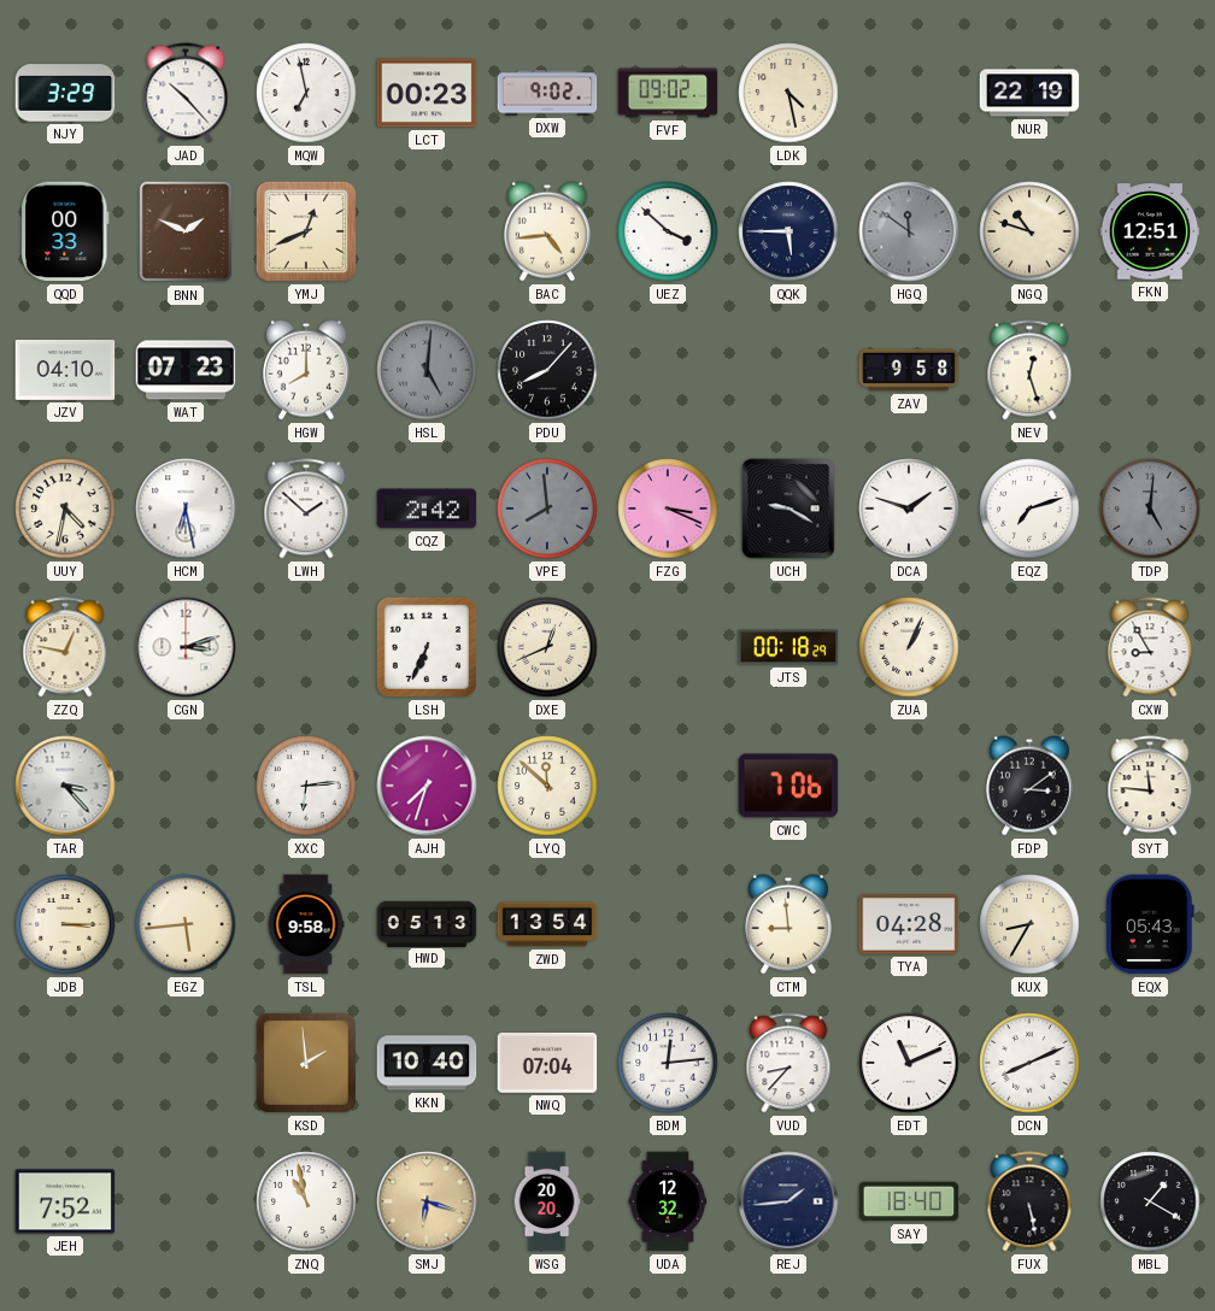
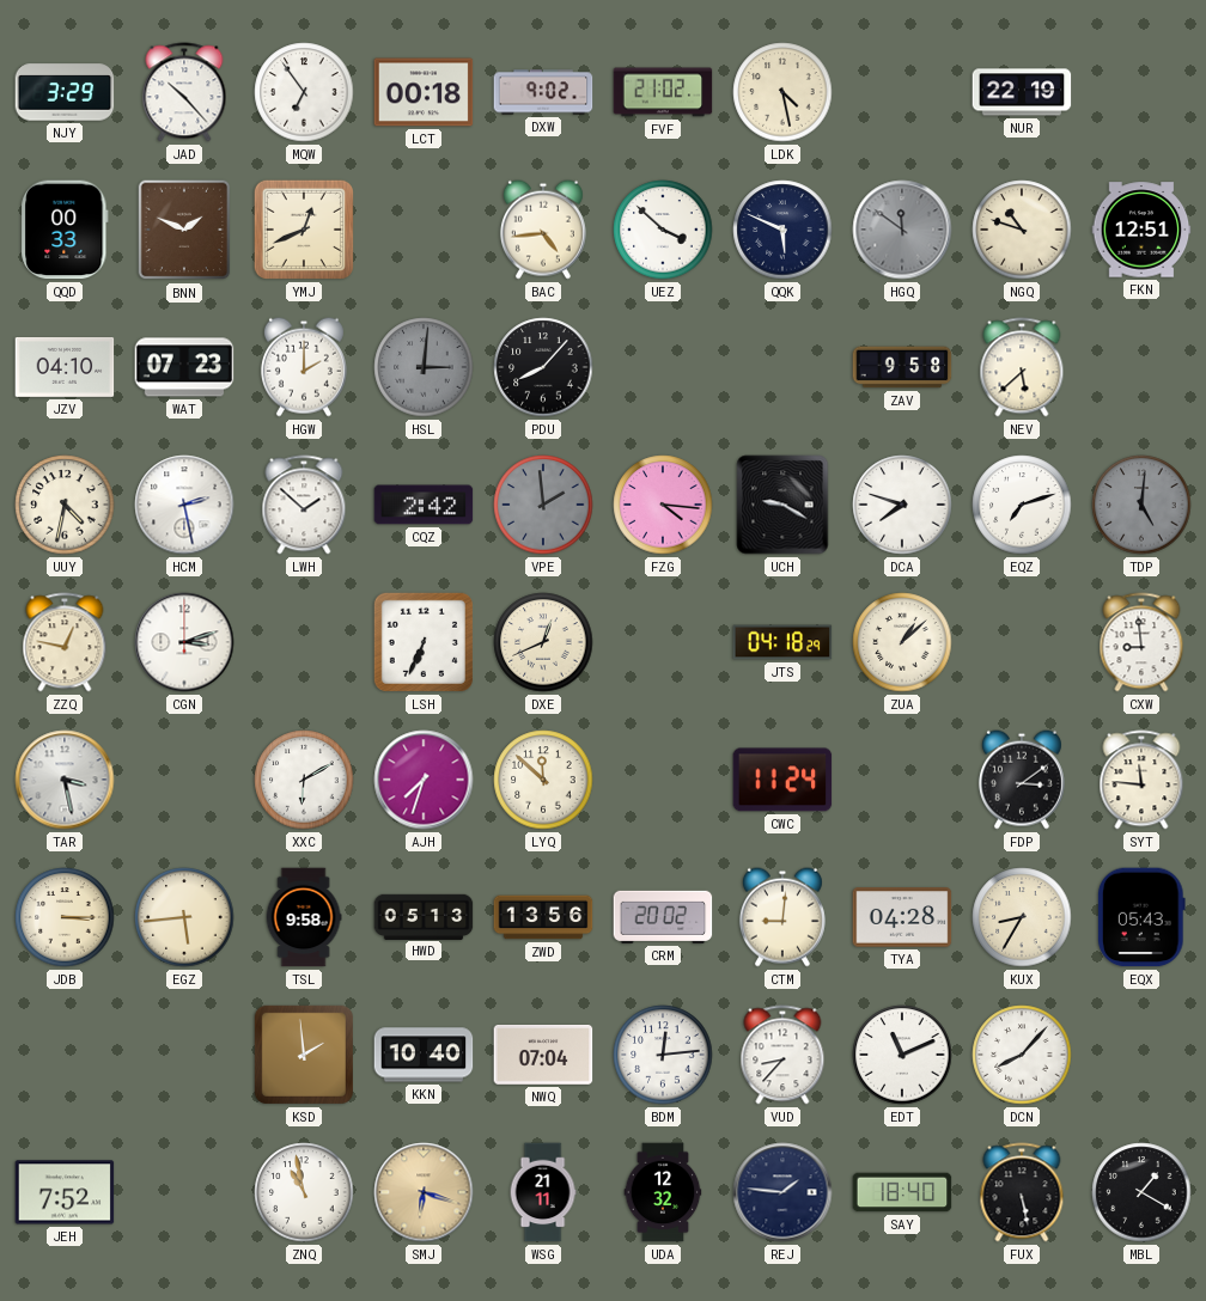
MQW: 6:58 -> 6:54 (304, 92)
LCT: 00:23 -> 00:18 (424, 92)
FVF: 09:02 -> 21:02 (663, 92)
QQK: 5:45 -> 5:49 (782, 230)
HGW: 8:00 -> 2:00 (304, 367)
HSL: 5:01 -> 3:01 (424, 367)
NEV: 12:27 -> 5:38 (1022, 367)
HCM: 6:28 -> 2:28 (184, 505)
VPE: 7:59 -> 1:59 (543, 505)
FZG: 3:19 -> 4:16 (663, 505)
DCA: 1:48 -> 7:48 (902, 505)
JTS: 00:18 -> 04:18 (782, 642)
ZUA: 1:04 -> 1:08 (902, 642)
CXW: 8:55 -> 8:59 (1141, 642)
TAR: 3:23 -> 3:28 (65, 780)
XXC: 6:14 -> 6:10 (304, 780)
CWC: 7:06 -> 11:24 (782, 780)
ZWD: 13:54 -> 13:56 (543, 917)
CRM: none -> 20:02 (663, 917)
CTM: 8:59 -> 9:01 (782, 917)
DCN: 8:11 -> 8:07 (1022, 1055)
WSG: 20:20 -> 21:11 (543, 1192)
REJ: 1:44 -> 1:46 (782, 1192)
